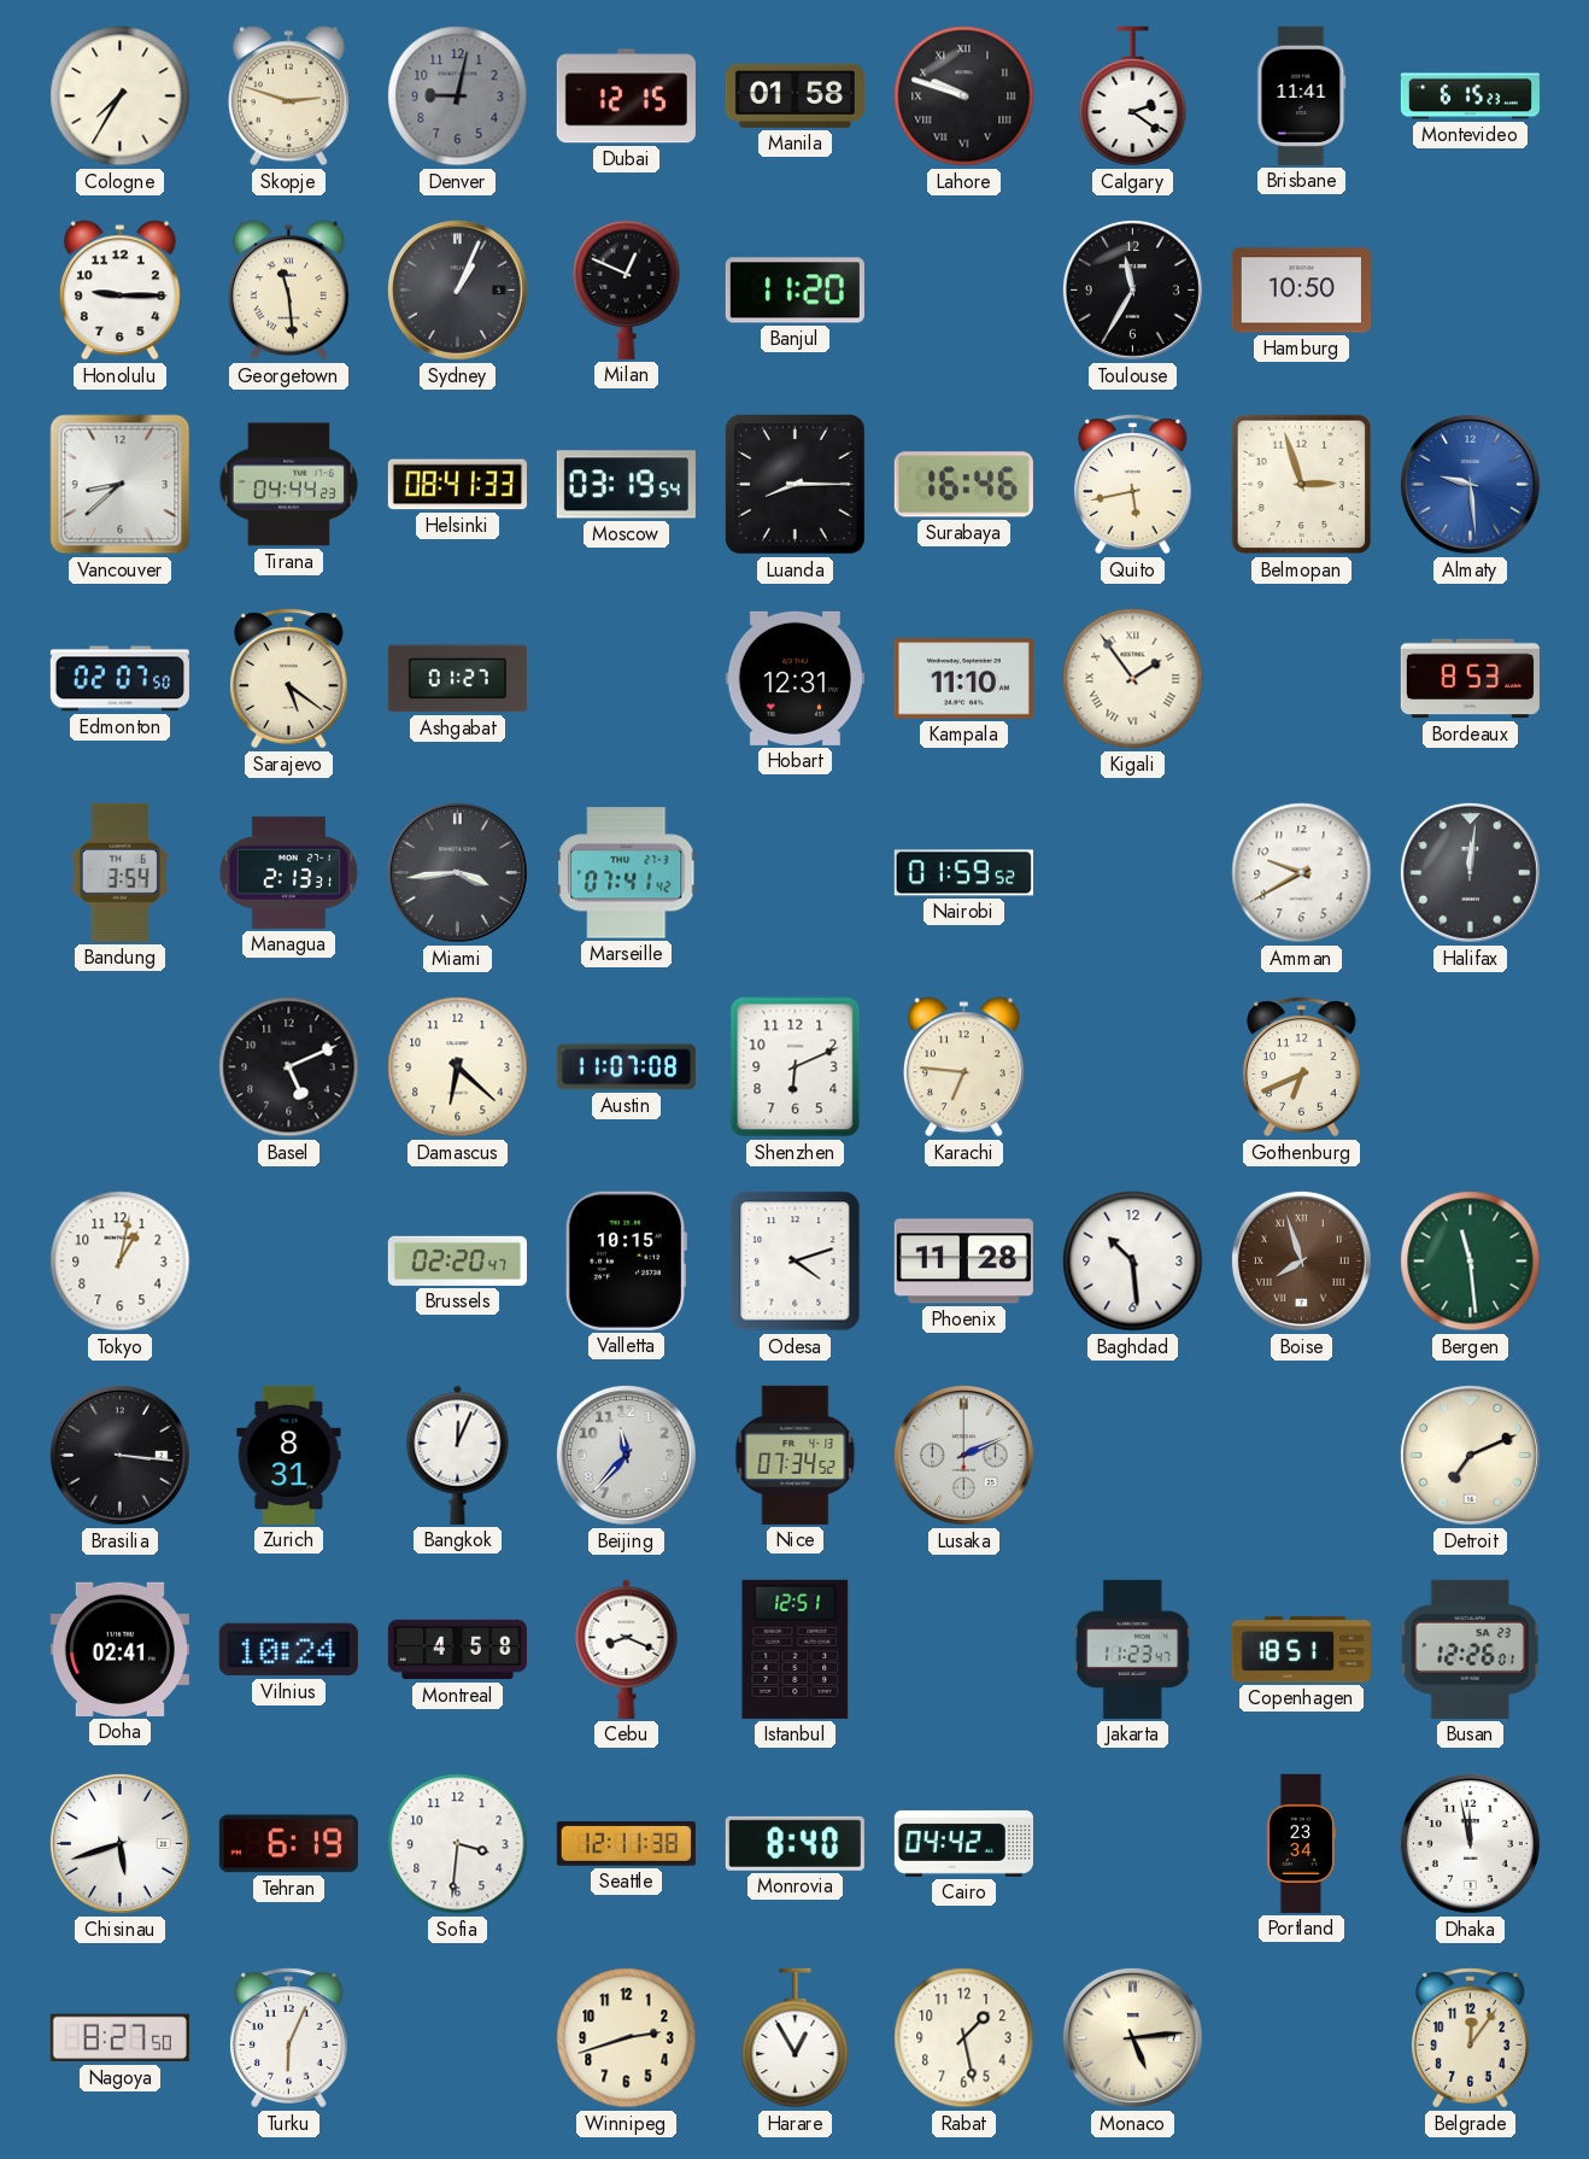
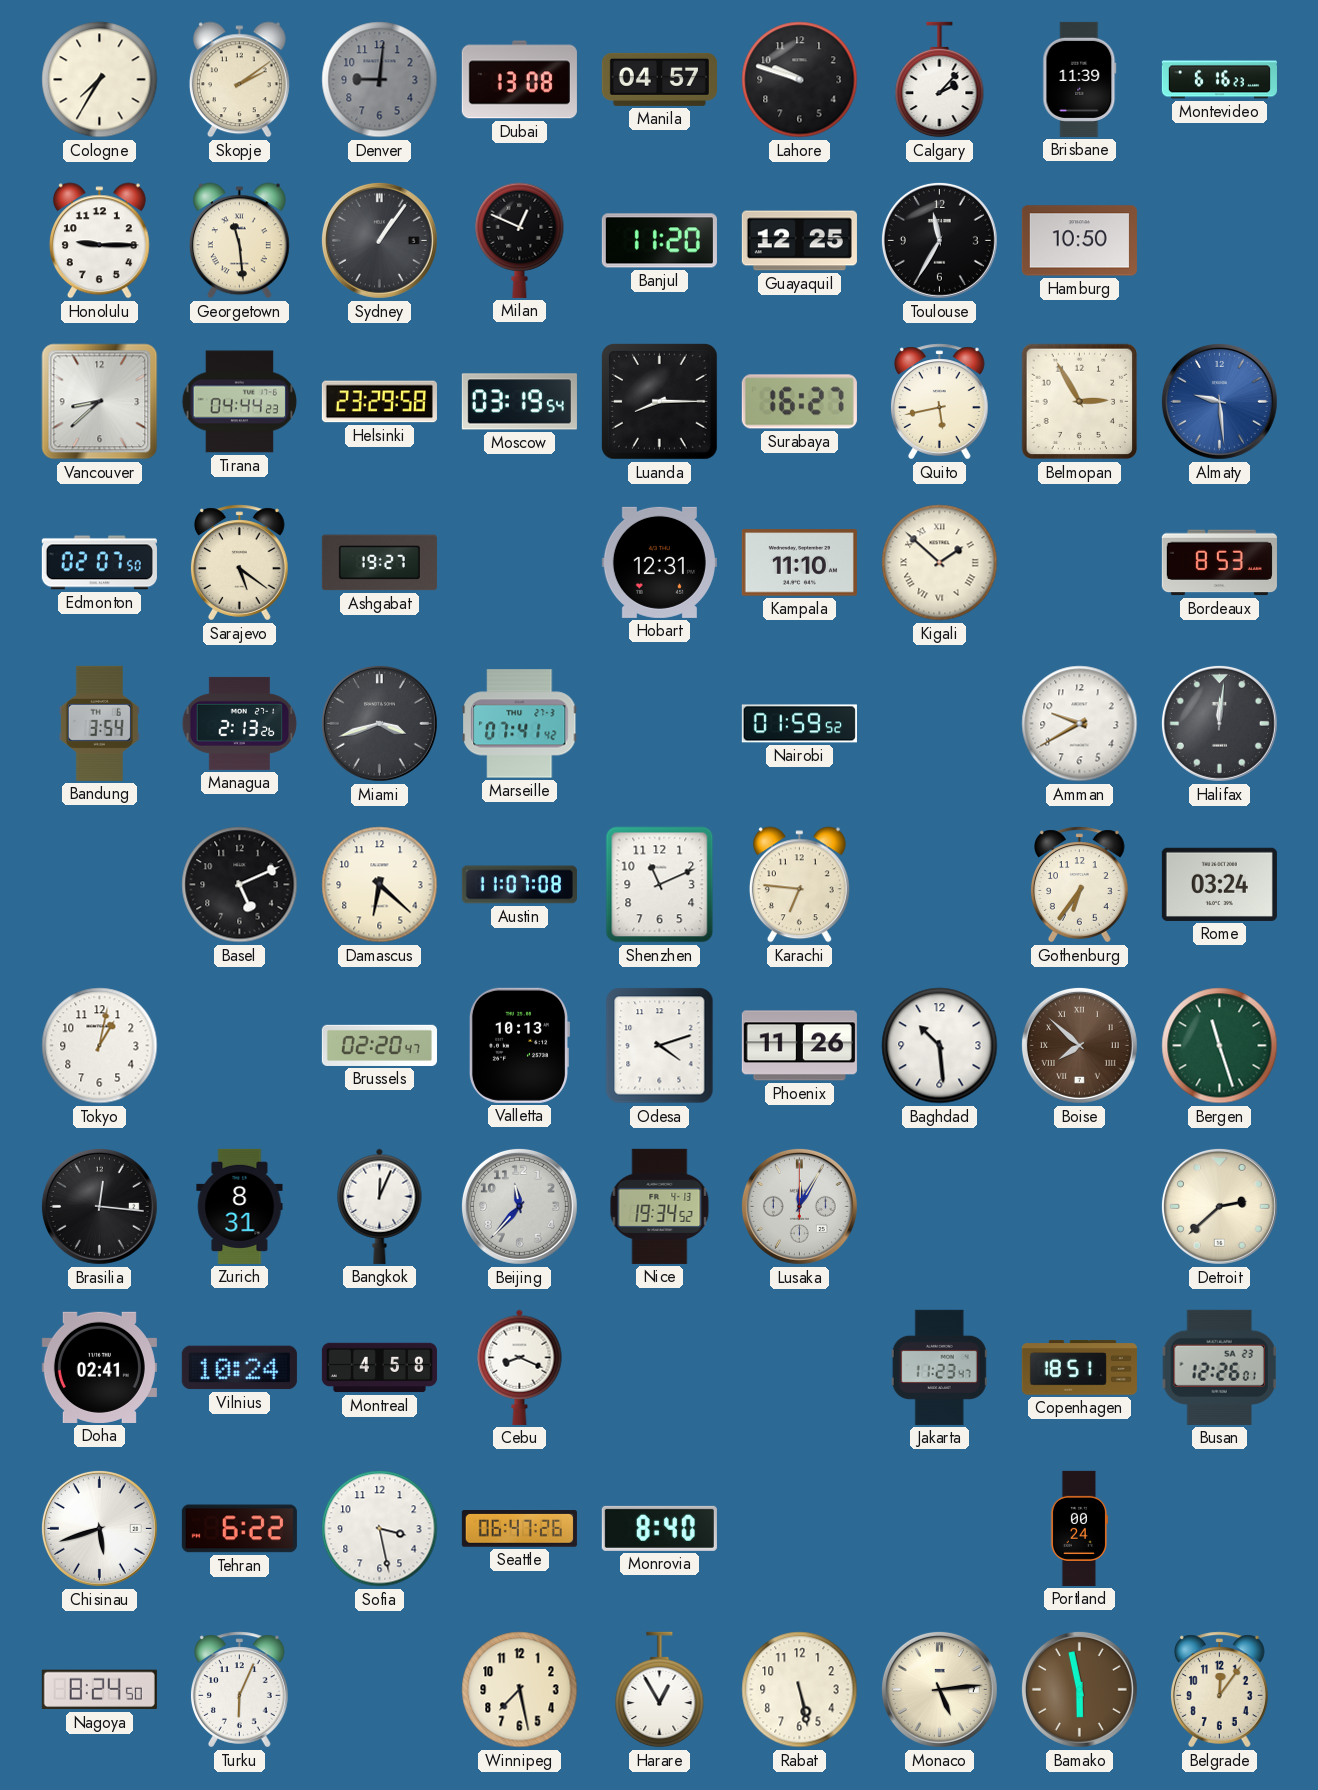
Skopje: 2:48 -> 2:09 (239, 80)
Denver: 9:02 -> 9:01 (380, 80)
Dubai: 12:15 -> 13:08 (519, 80)
Manila: 01:58 -> 04:57 (659, 79)
Lahore numerals: Roman -> Arabic (800, 80)
Calgary: 2:21 -> 2:07 (940, 80)
Brisbane: 11:41 -> 11:39 (1080, 79)
Montevideo: 6:15 -> 6:16 (1219, 80)
Sydney: 1:04 -> 1:06 (379, 240)
Guayaquil: none -> 12:25 (799, 241)
Helsinki: 08:41 -> 23:29 (379, 402)
Surabaya: 16:46 -> 16:27 (799, 402)
Belmopan: 2:57 -> 2:55 (1080, 402)
Ashgabat: 01:27 -> 19:27 (379, 563)
Kigali: 1:54 -> 1:52 (940, 563)
Managua: 2:13:31 -> 2:13:26 (240, 723)
Miami: 3:44 -> 3:42 (379, 723)
Shenzhen: 6:11 -> 11:11 (660, 885)
Gothenburg: 6:41 -> 6:36 (1080, 885)
Rome: none -> 03:24 (1219, 884)
Valletta: 10:15 -> 10:13 (518, 1045)
Phoenix: 11:28 -> 11:26 (799, 1046)
Boise: 7:57 -> 7:52 (1079, 1045)
Bergen: 11:29 -> 11:27 (1220, 1046)
Brasilia: 3:16 -> 12:16 (99, 1206)
Nice: 07:34 -> 19:34 (660, 1206)
Lusaka: 2:11 -> 12:05 (799, 1206)
Detroit: 7:11 -> 2:38 (1219, 1206)
Istanbul: 12:51 -> none (796, 1649)
Tehran: 6:19 -> 6:22 (239, 1529)
Sofia: 3:31 -> 3:28 (380, 1529)
Seattle: 12:11 -> 06:47 (519, 1529)
Cairo: 04:42 -> none (963, 1843)
Portland: 23:34 -> 00:24 (1079, 1528)
Dhaka: 11:58 -> none (1470, 1843)
Nagoya: 8:27 -> 8:24 (99, 1690)
Winnipeg: 2:42 -> 7:28 (520, 1690)
Rabat: 1:28 -> 5:28 (800, 1690)
Bamako: none -> 5:58 (1079, 1689)
